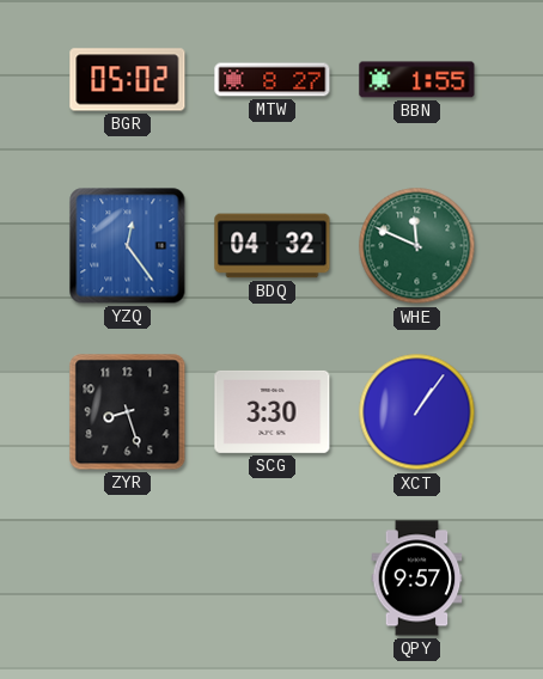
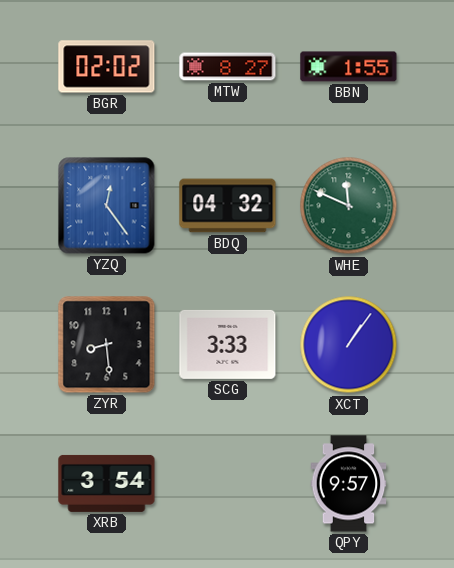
BGR: 05:02 -> 02:02 (107, 67)
ZYR: 8:27 -> 8:29 (107, 345)
SCG: 3:30 -> 3:33 (228, 344)
XRB: none -> 3:54 (107, 483)
